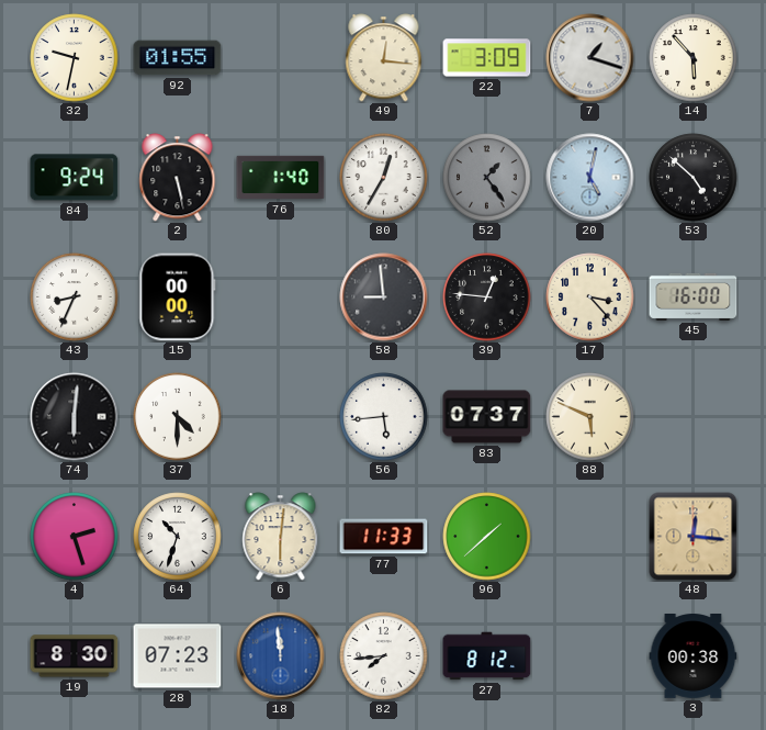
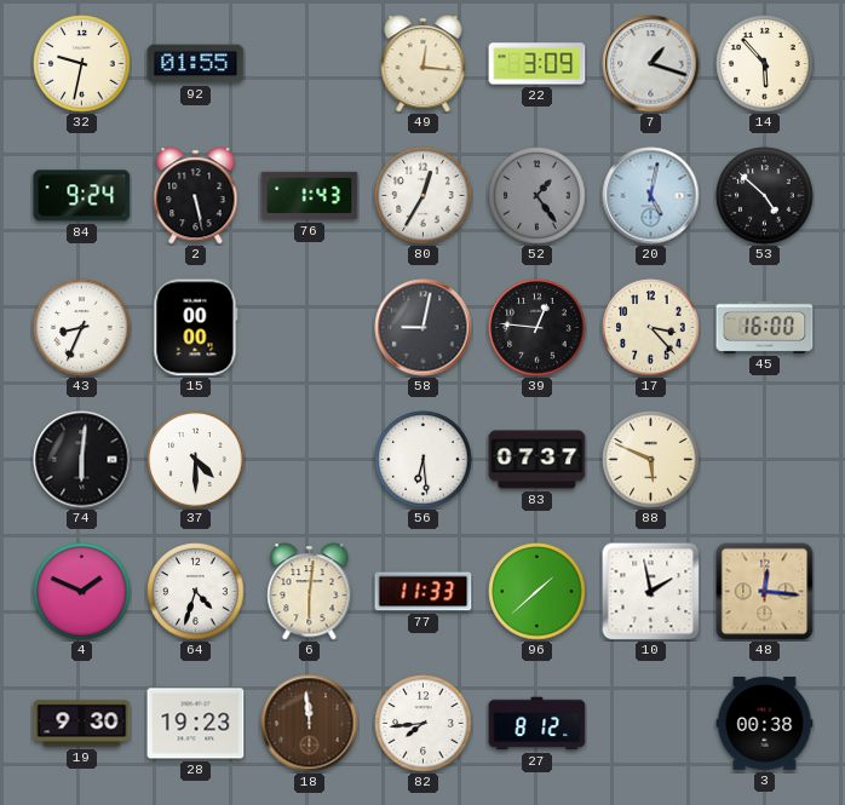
76: 1:40 -> 1:43 (310, 196)
58: 8:59 -> 9:02 (424, 328)
56: 5:44 -> 6:29 (424, 460)
4: 2:27 -> 1:49 (82, 592)
64: 10:33 -> 4:33 (196, 592)
10: none -> 1:58 (651, 592)
19: 8:30 -> 9:30 (82, 724)
28: 07:23 -> 19:23 (196, 724)
18 dial: blue -> brown (310, 724)
